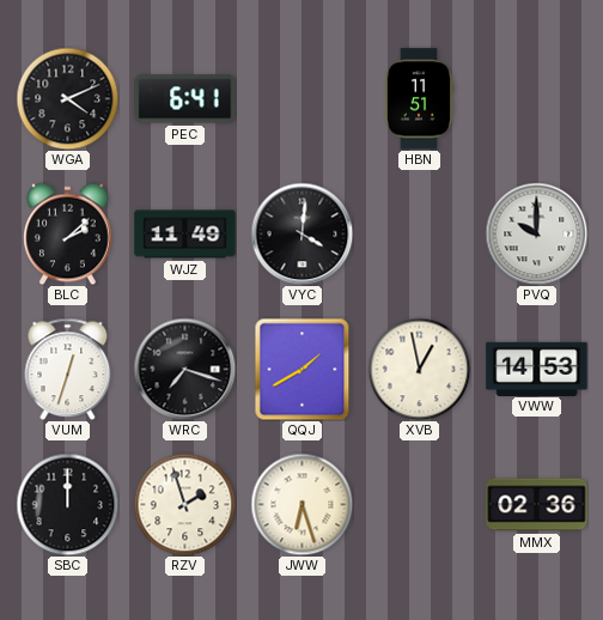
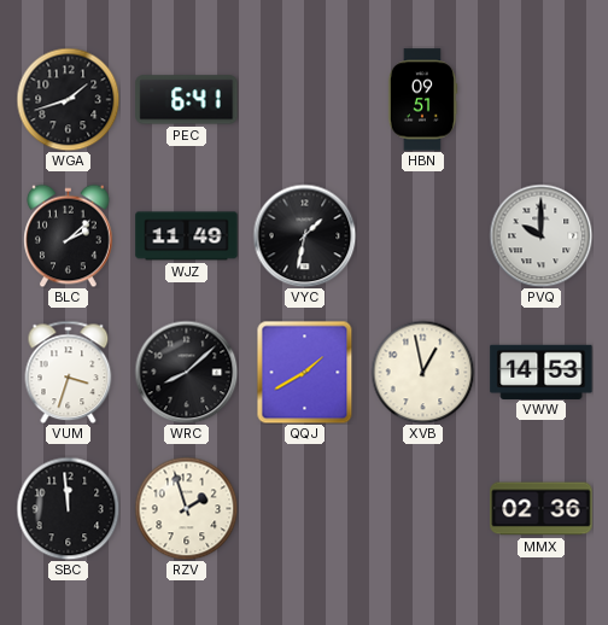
WGA: 4:11 -> 1:42 (68, 99)
HBN: 11:51 -> 09:51 (422, 100)
VYC: 4:01 -> 1:32 (304, 235)
VUM: 12:33 -> 3:33 (69, 372)
WRC: 7:18 -> 8:08 (186, 372)
SBC: 12:00 -> 11:59 (68, 508)
JWW: 6:27 -> none (301, 504)
